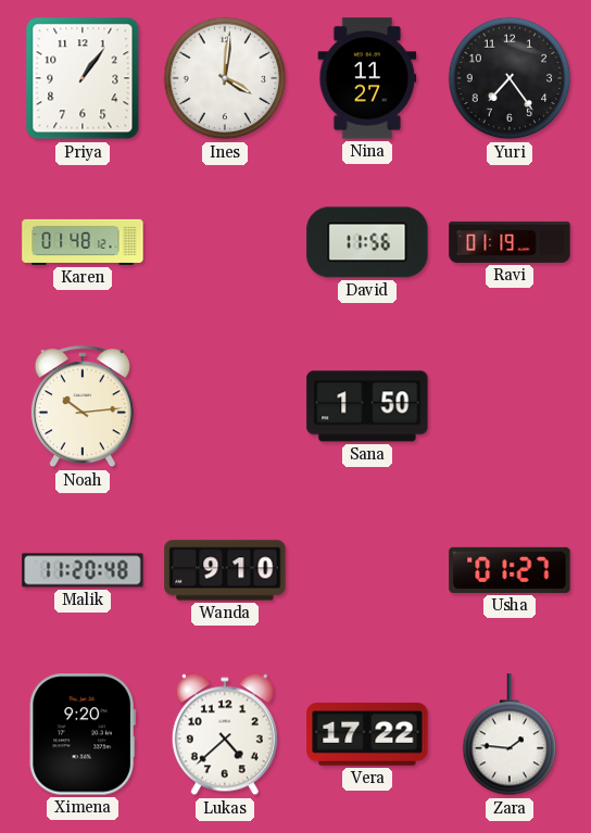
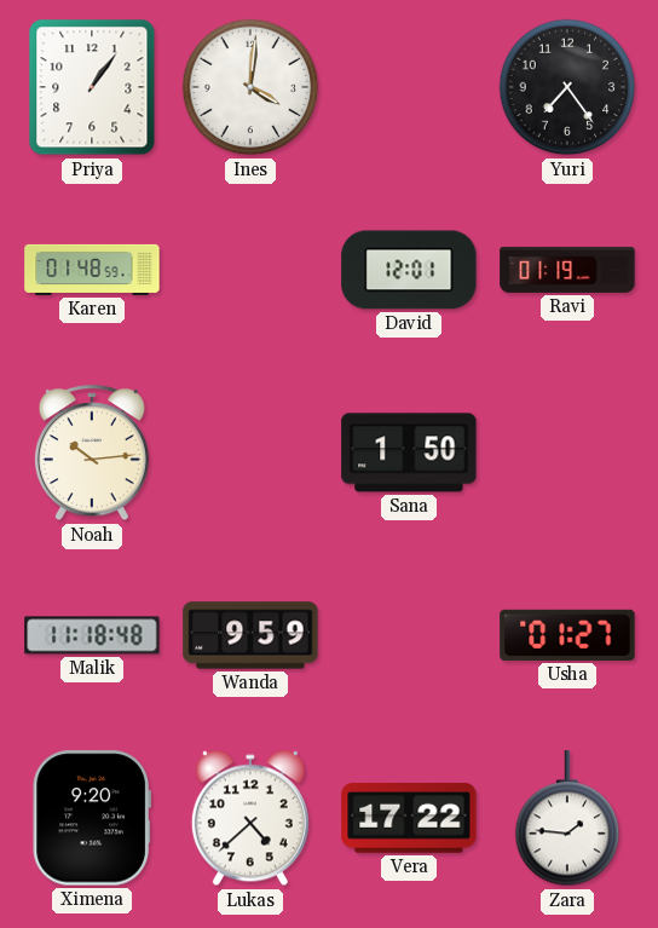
Nina: 11:27 -> none (367, 78)
Karen: 01:48:12 -> 01:48:59 (92, 270)
David: 11:56 -> 12:01 (409, 270)
Malik: 11:20 -> 11:18 (92, 635)
Wanda: 9:10 -> 9:59 (250, 635)
